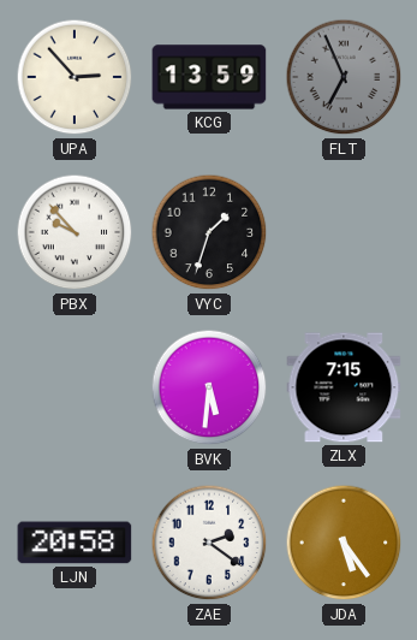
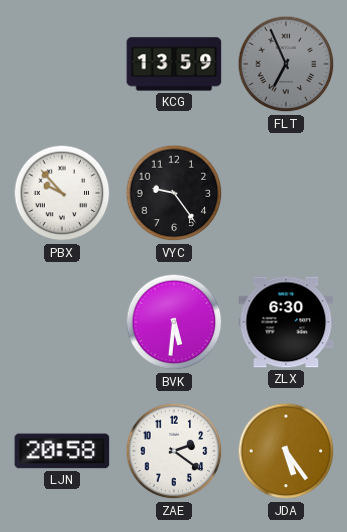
UPA: 2:53 -> none (75, 77)
VYC: 1:33 -> 9:24 (174, 193)
ZLX: 7:15 -> 6:30 (286, 322)
